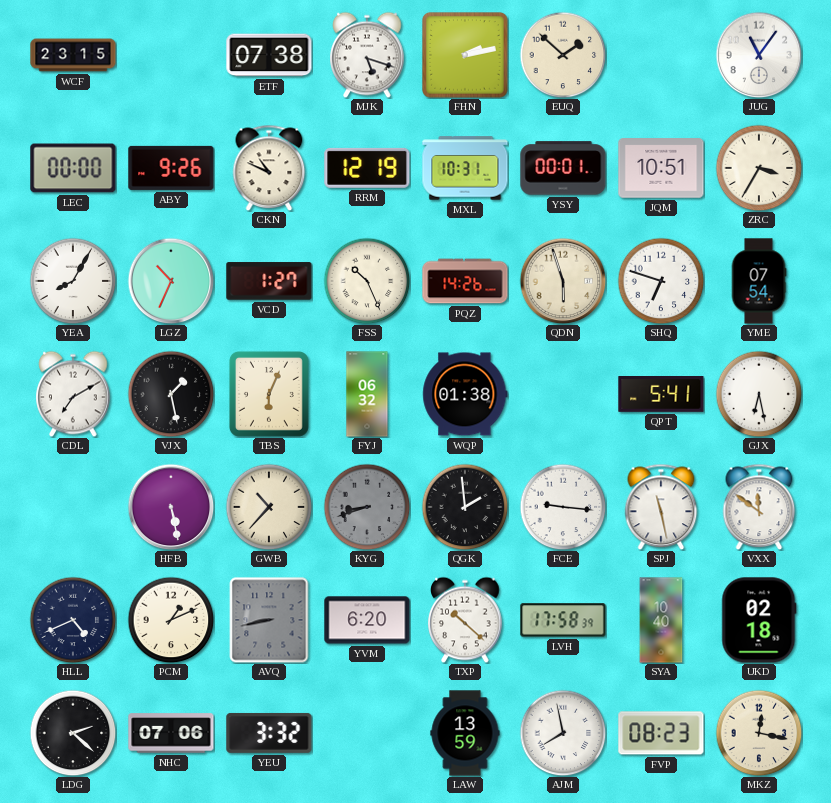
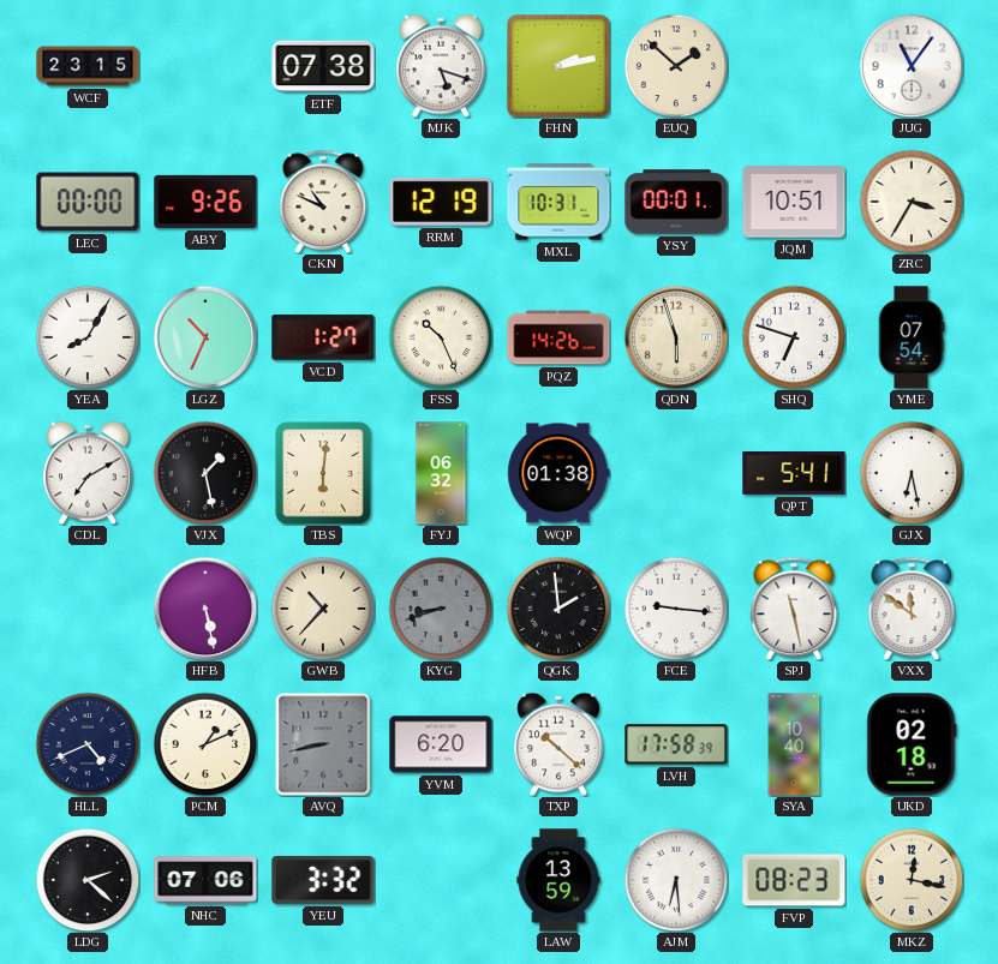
TBS: 6:04 -> 6:01 (323, 473)
AJM: 7:58 -> 6:29 (676, 880)
